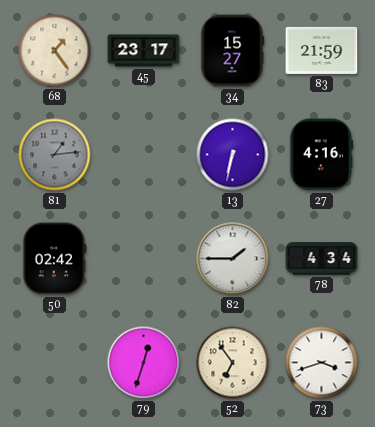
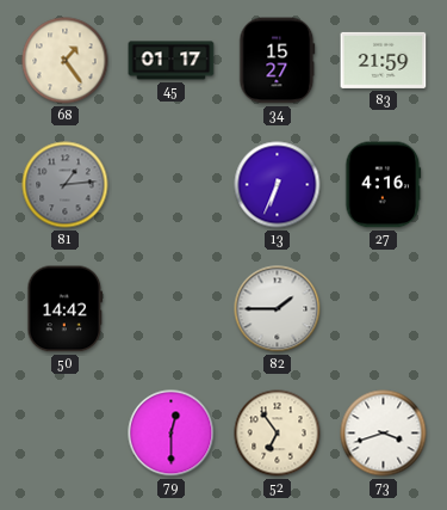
45: 23:17 -> 01:17 (172, 61)
13: 6:32 -> 6:34 (278, 185)
50: 02:42 -> 14:42 (66, 309)
78: 4:34 -> none (322, 259)
79: 12:33 -> 12:30 (172, 434)
